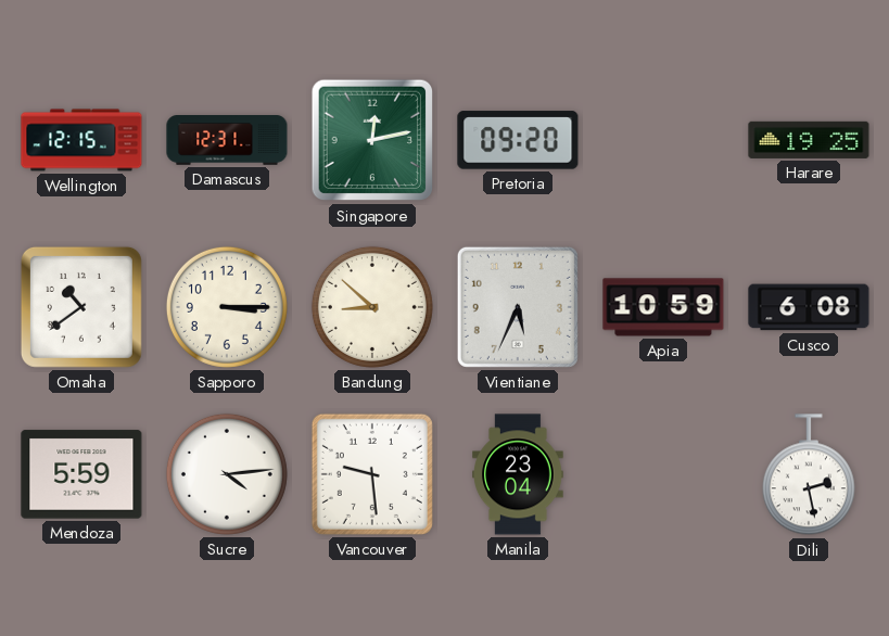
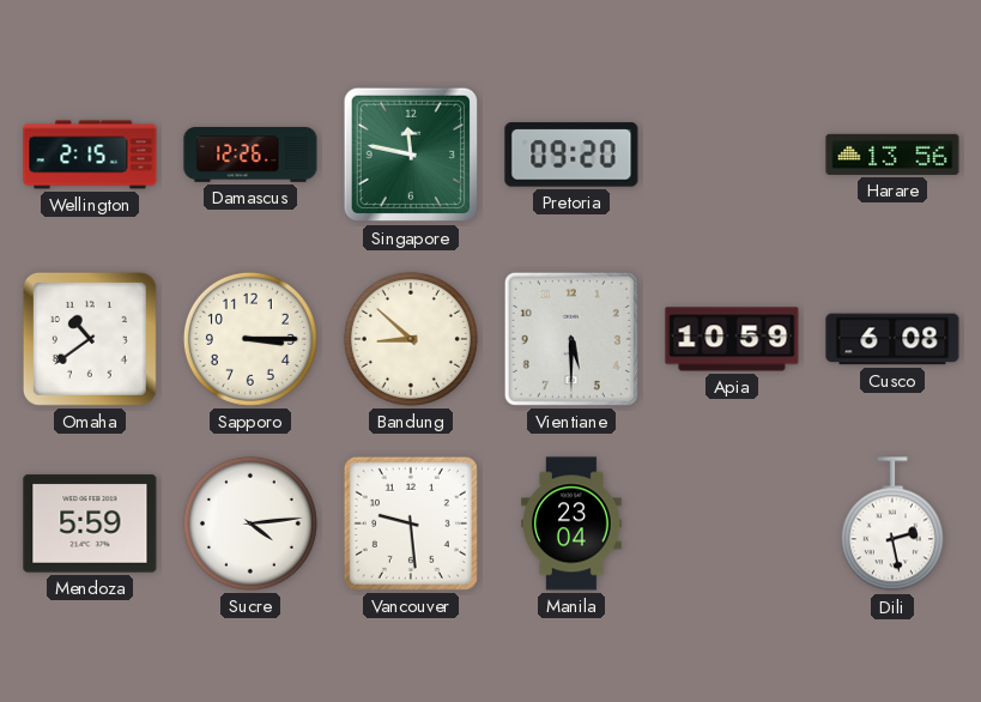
Wellington: 12:15 -> 2:15 (90, 155)
Damascus: 12:31 -> 12:26 (250, 156)
Singapore: 12:13 -> 11:47 (411, 155)
Harare: 19:25 -> 13:56 (892, 155)
Vientiane: 5:34 -> 5:30 (571, 339)
